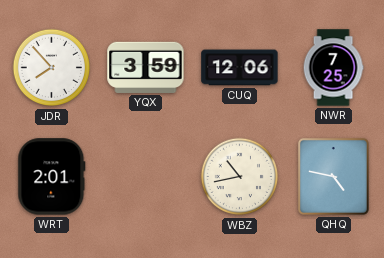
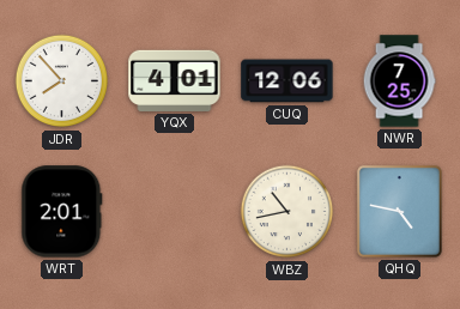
YQX: 3:59 -> 4:01 (175, 80)
